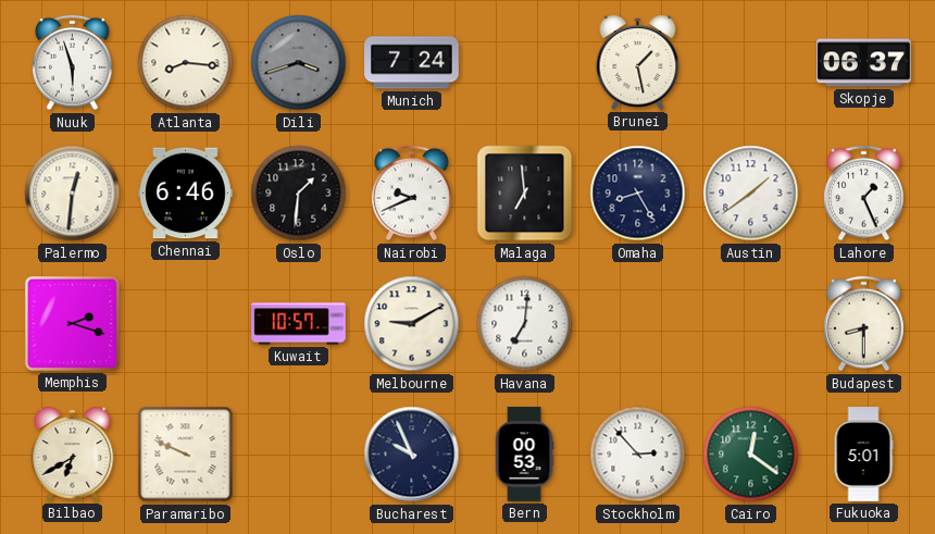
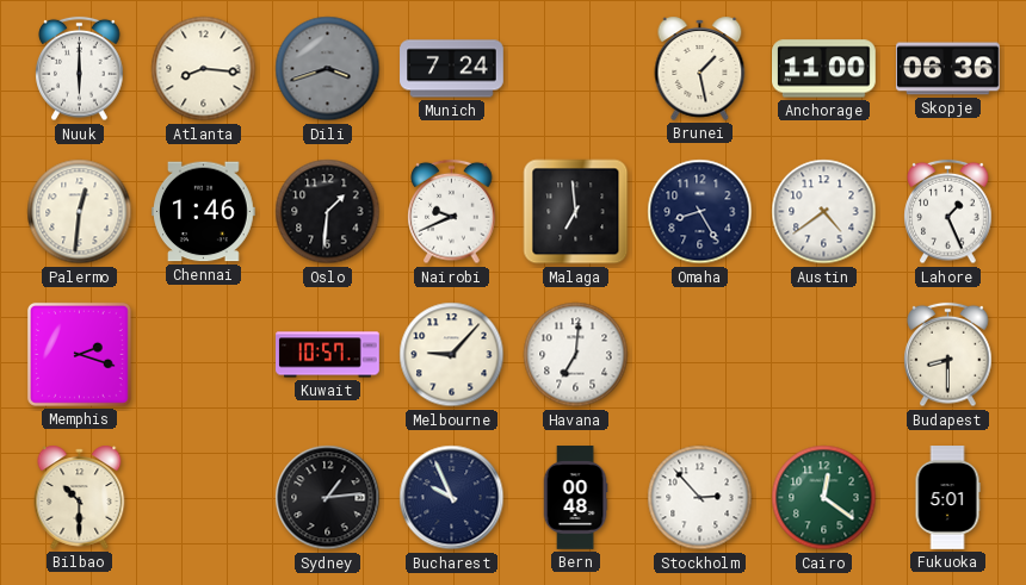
Nuuk: 5:57 -> 6:00 (80, 69)
Anchorage: none -> 11:00 (824, 69)
Skopje: 06:37 -> 06:36 (948, 69)
Chennai: 6:46 -> 1:46 (204, 212)
Austin: 1:39 -> 4:39 (824, 212)
Melbourne: 9:10 -> 9:07 (452, 355)
Bilbao: 6:40 -> 10:30 (80, 497)
Paramaribo: 9:49 -> none (186, 455)
Sydney: none -> 1:14 (328, 498)
Bern: 00:53 -> 00:48 (575, 498)
